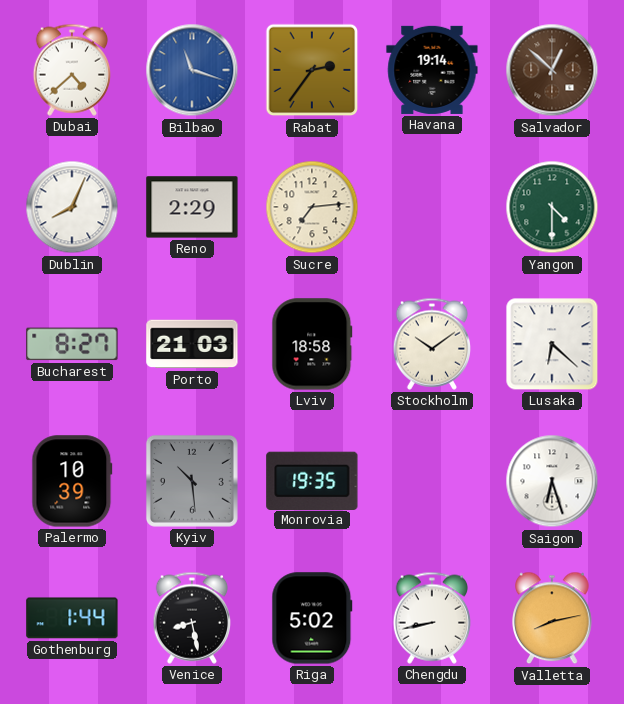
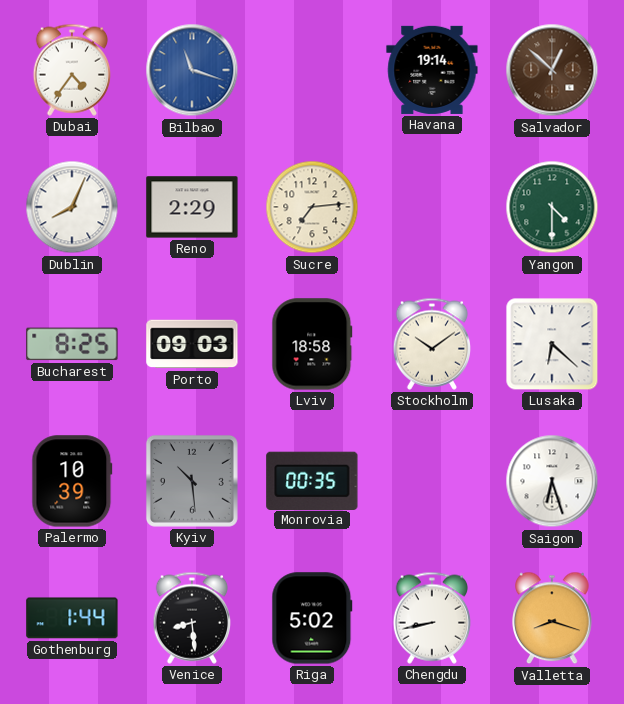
Dubai: 4:38 -> 4:36 (71, 70)
Rabat: 2:36 -> none (312, 70)
Bucharest: 8:27 -> 8:25 (72, 344)
Porto: 21:03 -> 09:03 (192, 344)
Monrovia: 19:35 -> 00:35 (312, 480)
Venice: 8:28 -> 8:29 (191, 618)
Valletta: 8:13 -> 8:18 (553, 618)
